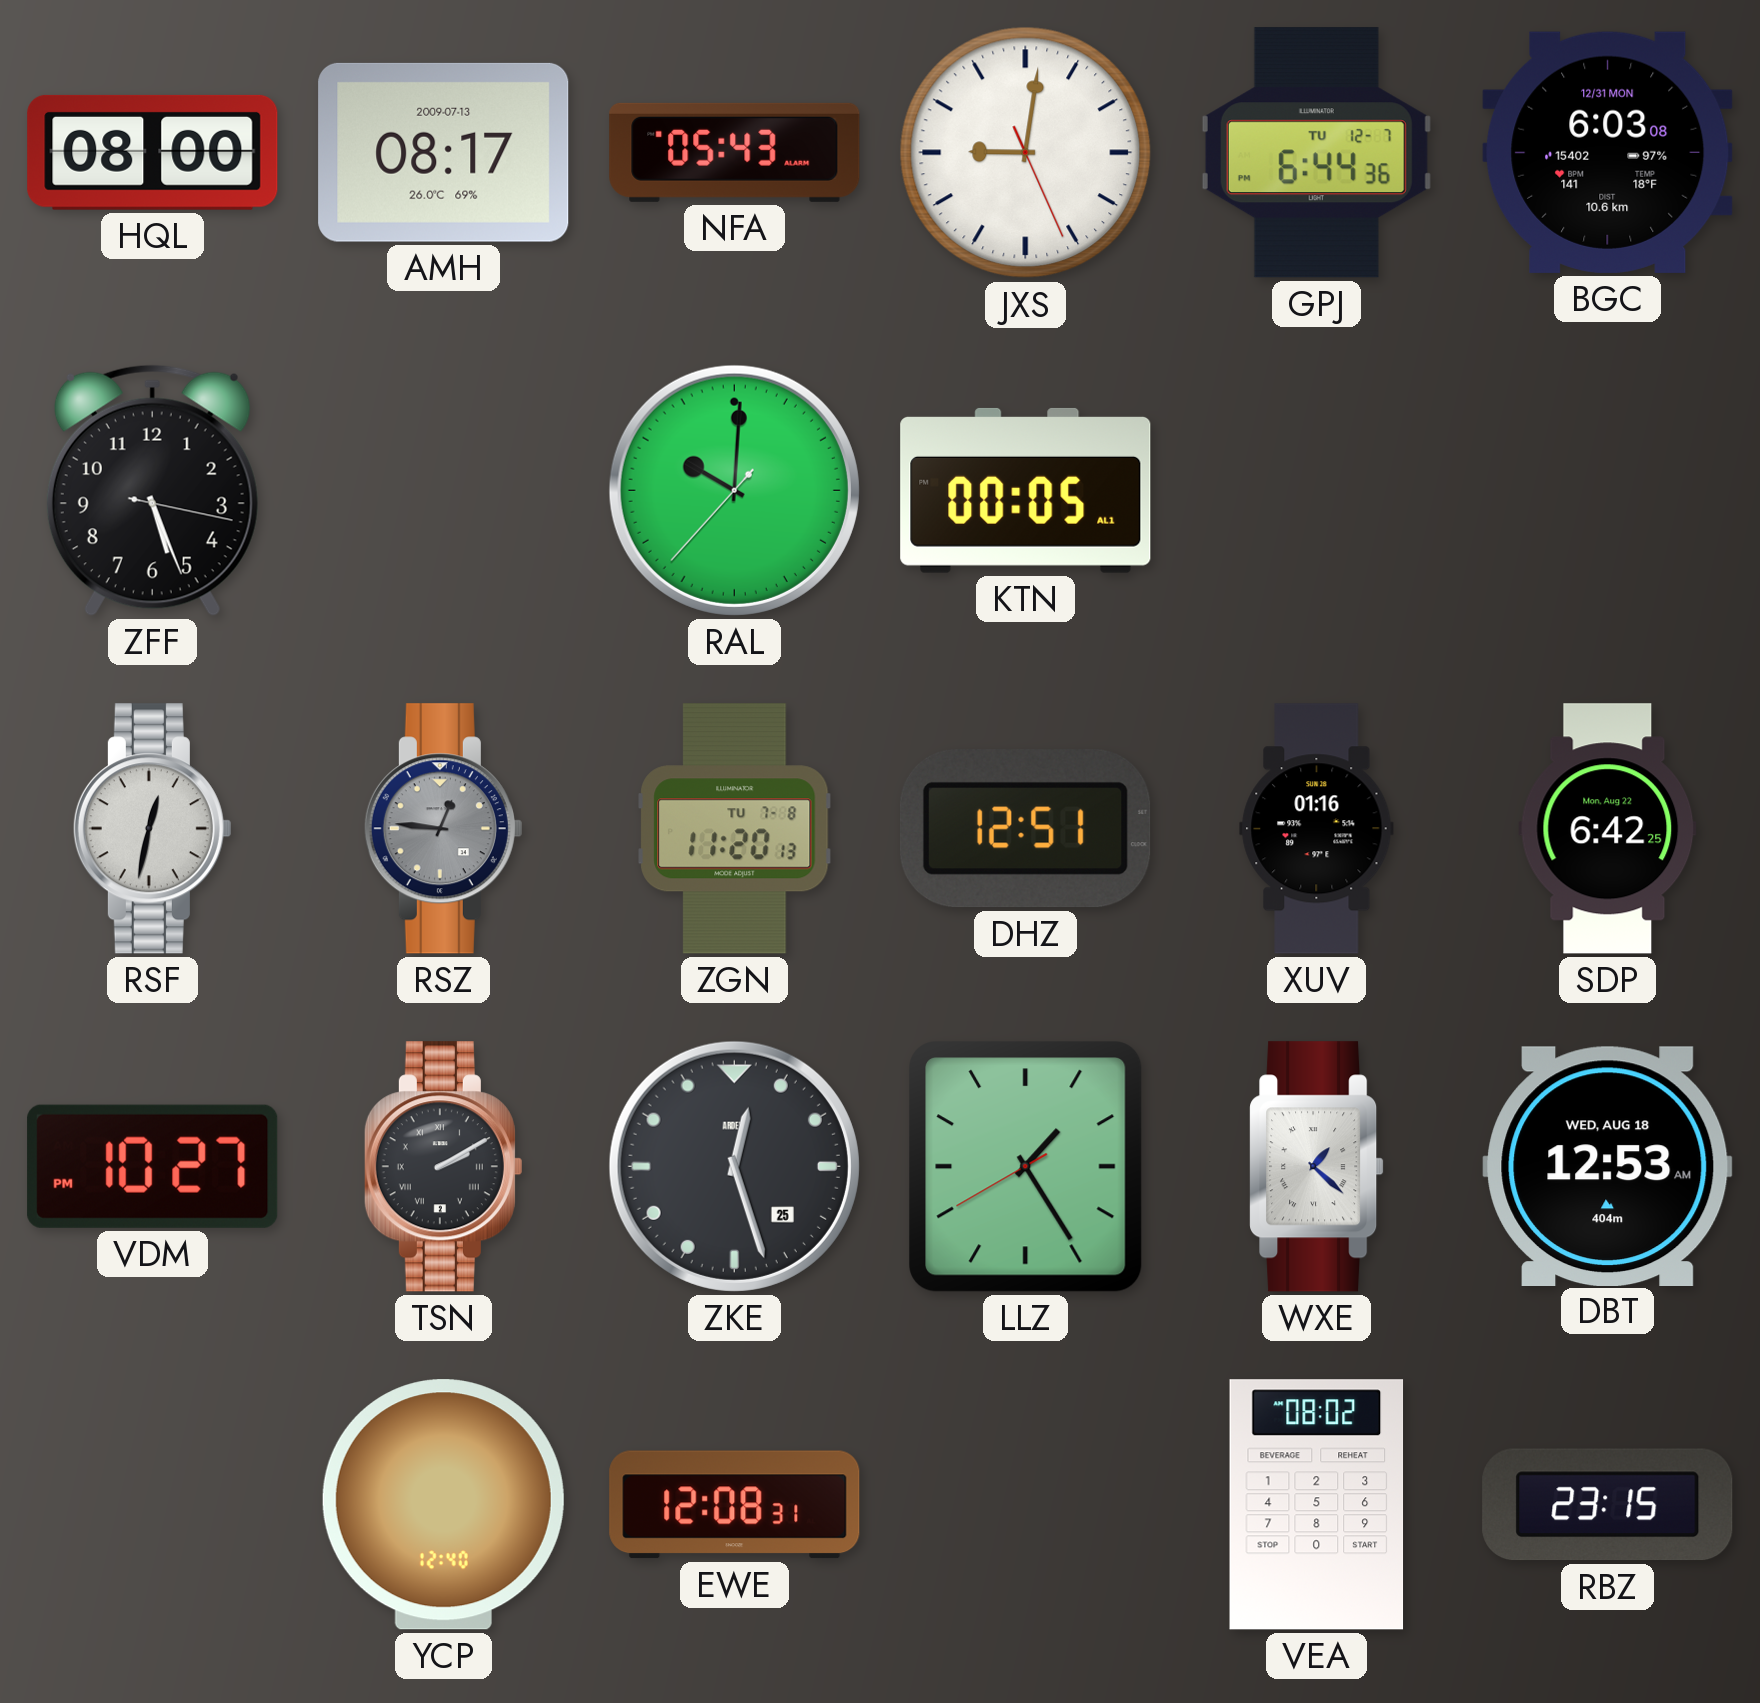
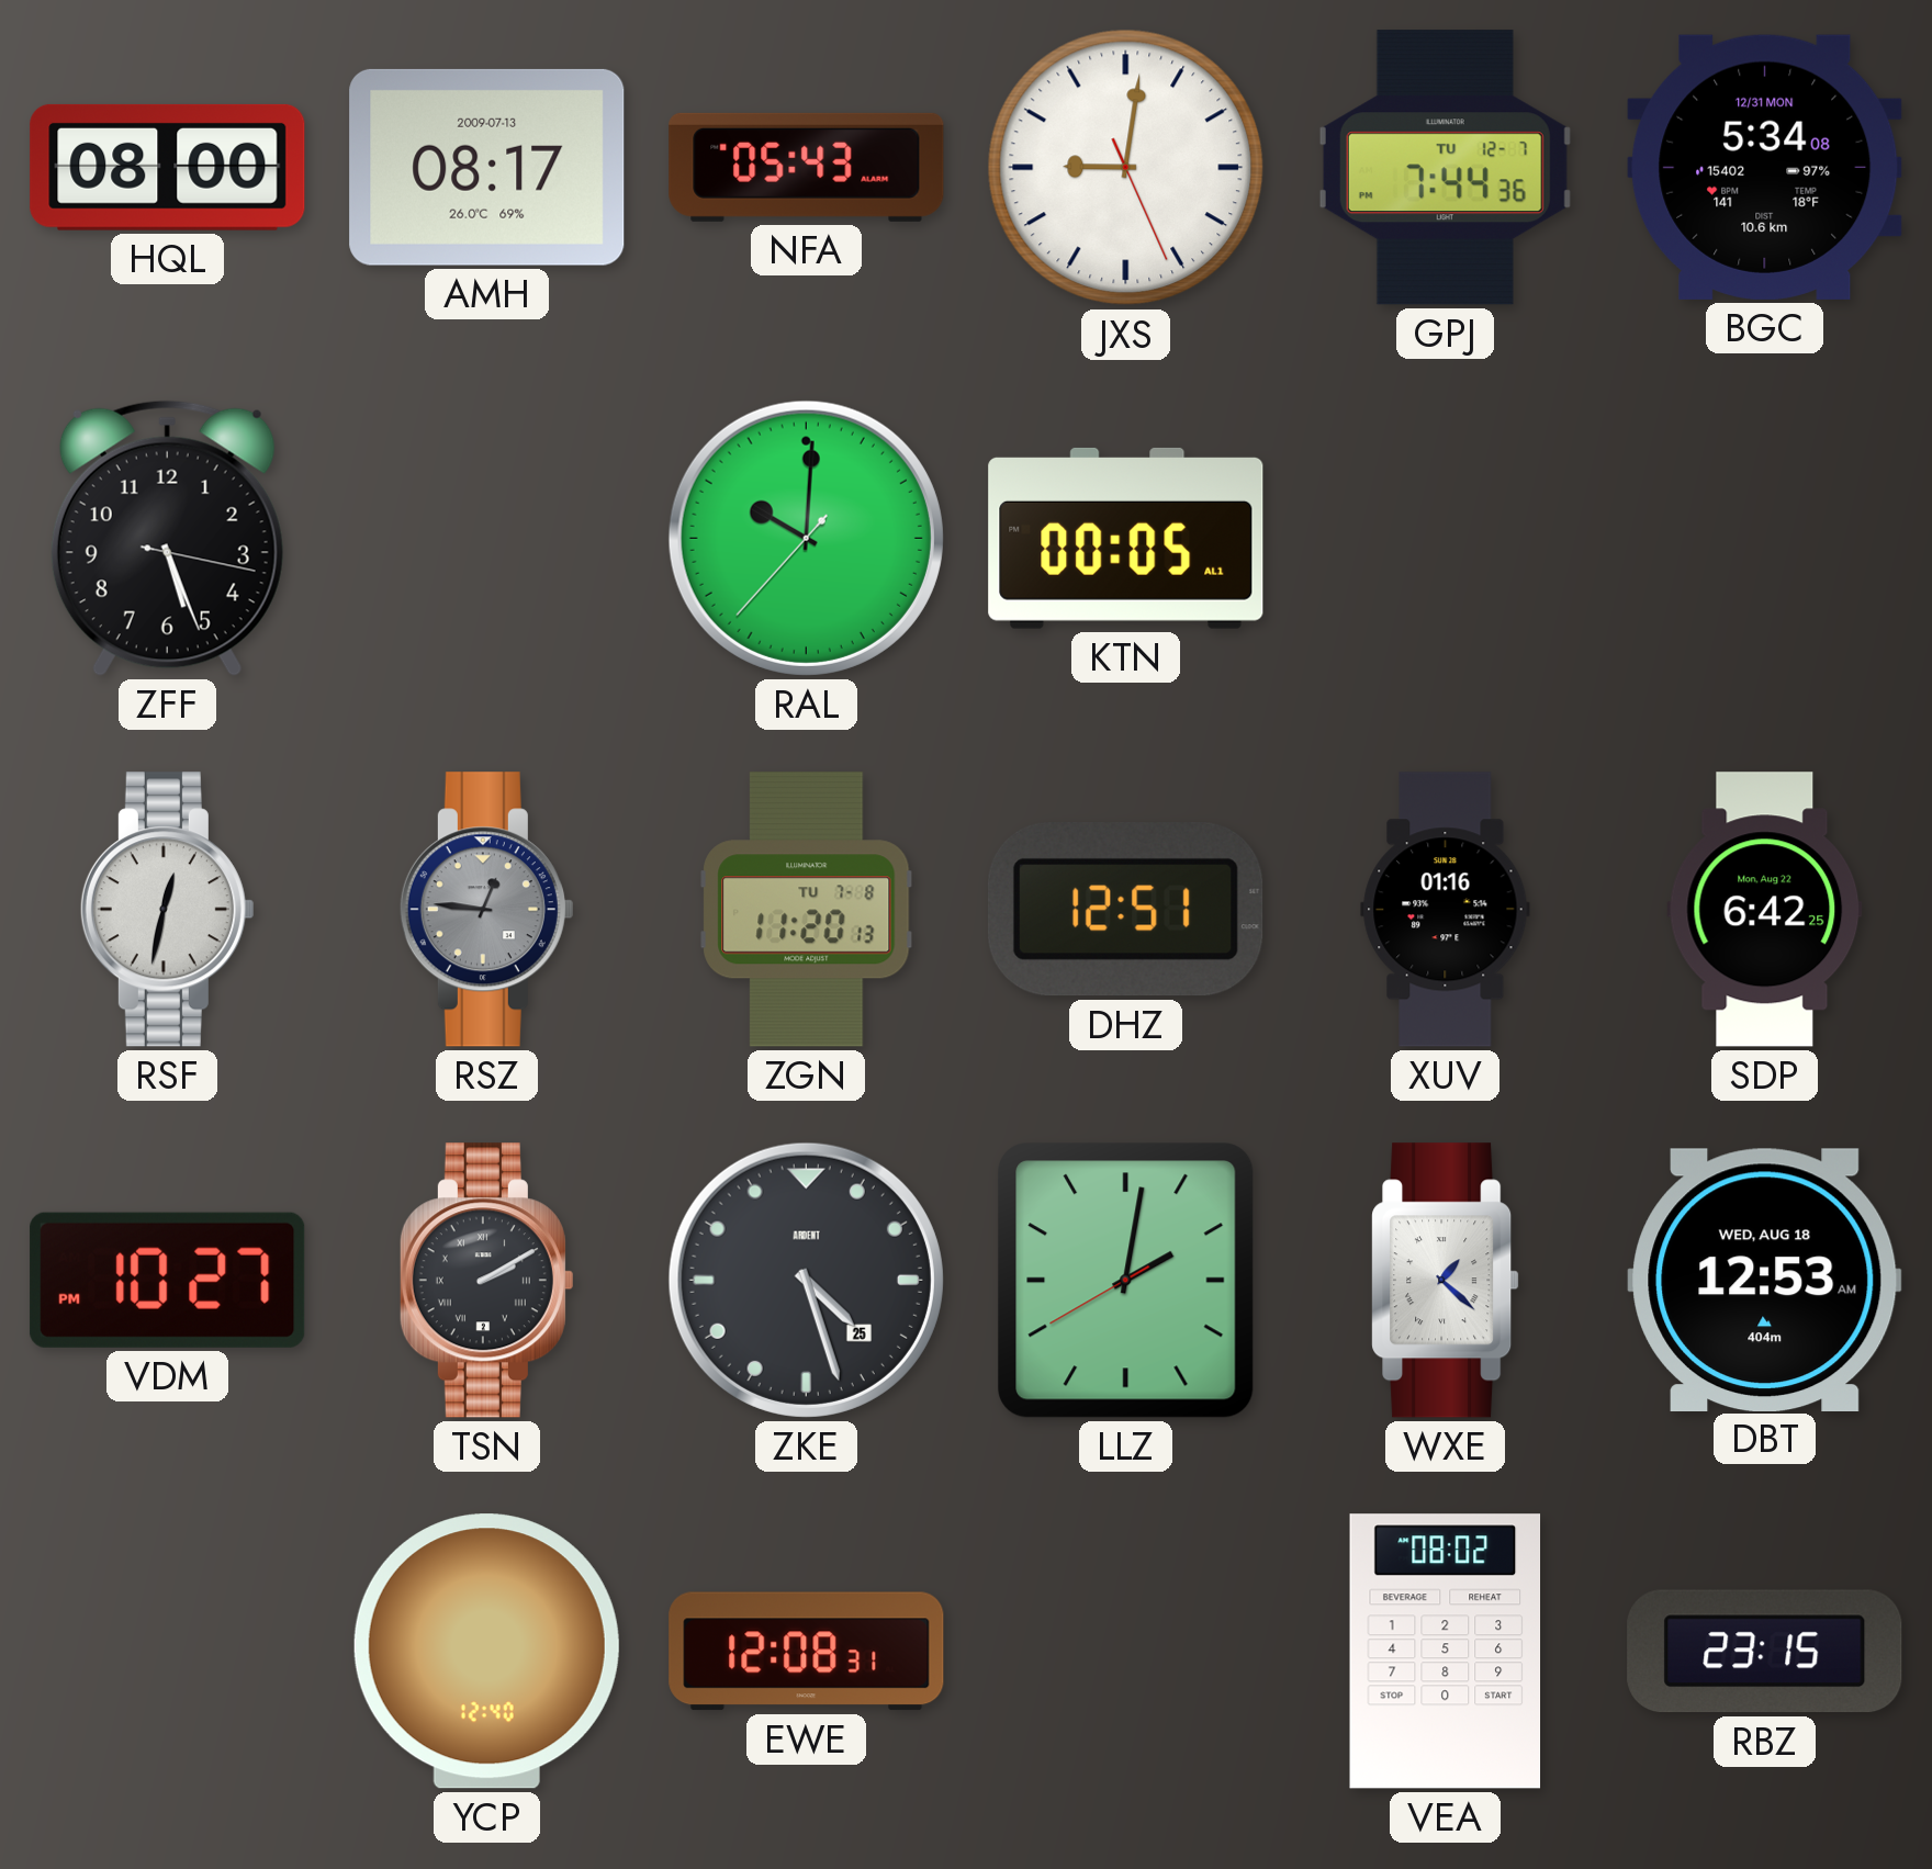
GPJ: 6:44 -> 7:44 (1445, 168)
BGC: 6:03 -> 5:34 (1765, 167)
ZKE: 12:27 -> 4:27 (806, 1280)
LLZ: 1:24 -> 2:01 (1126, 1281)
